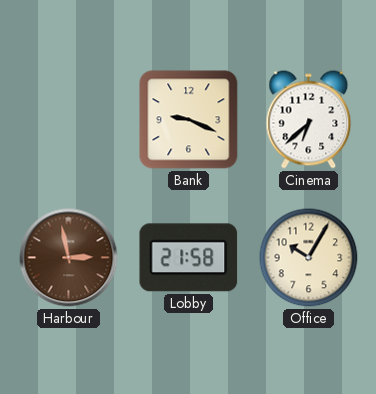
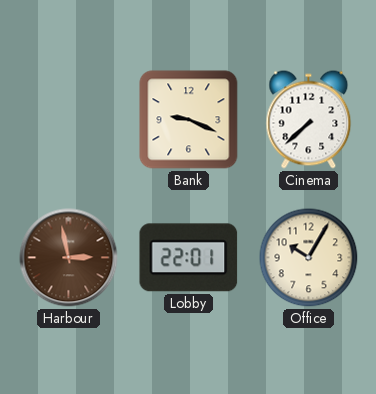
Cinema: 6:38 -> 7:38 (309, 120)
Lobby: 21:58 -> 22:01 (189, 258)
